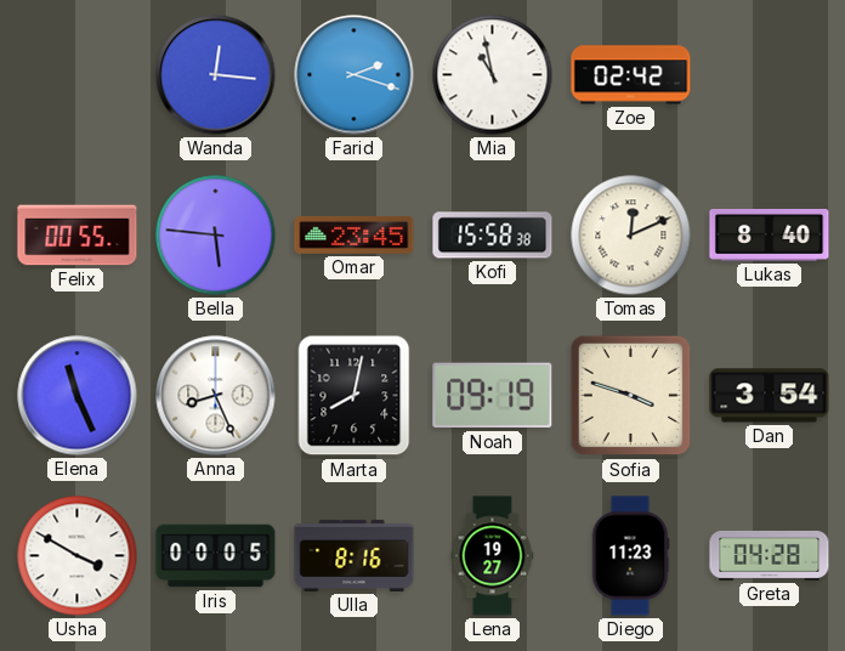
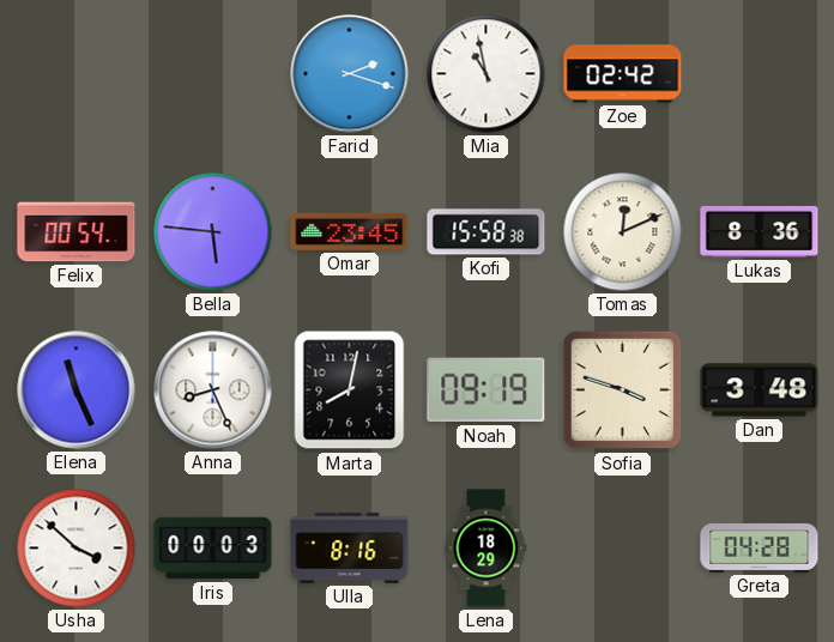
Wanda: 12:16 -> none (216, 75)
Felix: 00:55 -> 00:54 (77, 232)
Lukas: 8:40 -> 8:36 (760, 232)
Dan: 3:54 -> 3:48 (760, 390)
Usha: 3:50 -> 3:52 (77, 549)
Iris: 00:05 -> 00:03 (213, 549)
Lena: 19:27 -> 18:29 (486, 549)
Diego: 11:23 -> none (630, 556)
